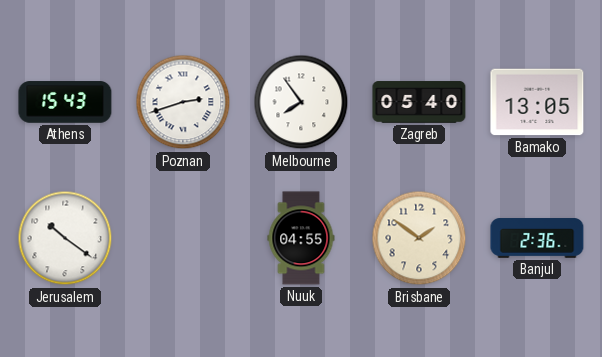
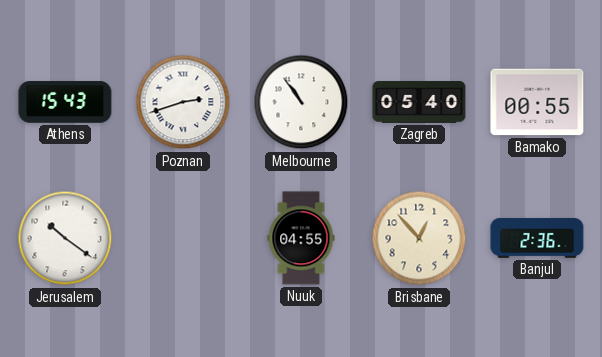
Melbourne: 7:54 -> 10:54 (301, 102)
Bamako: 13:05 -> 00:55 (537, 102)
Brisbane: 1:51 -> 12:53 (419, 238)
